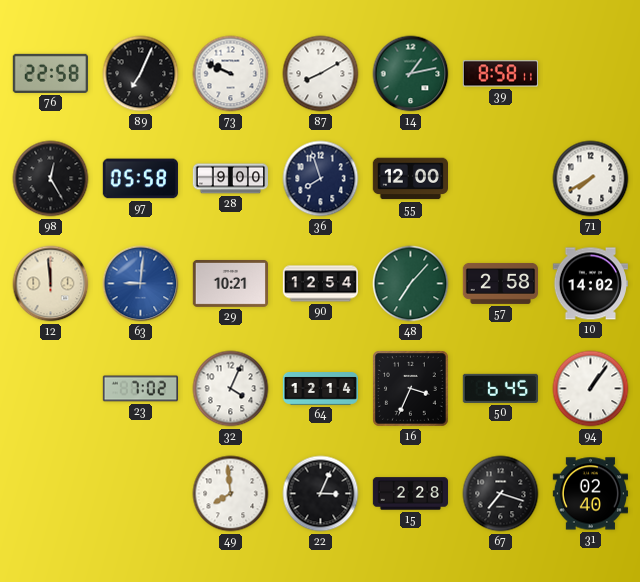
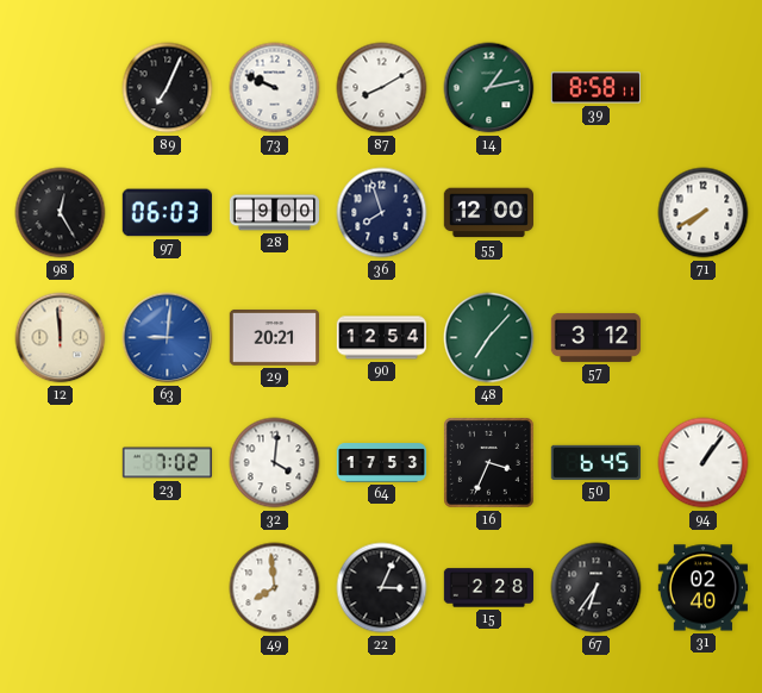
76: 22:58 -> none (50, 73)
97: 05:58 -> 06:03 (167, 213)
29: 10:21 -> 20:21 (274, 337)
57: 2:58 -> 3:12 (597, 337)
10: 14:02 -> none (590, 284)
32: 4:04 -> 4:01 (275, 463)
64: 12:14 -> 17:53 (381, 463)
67: 7:18 -> 6:36 (597, 588)
